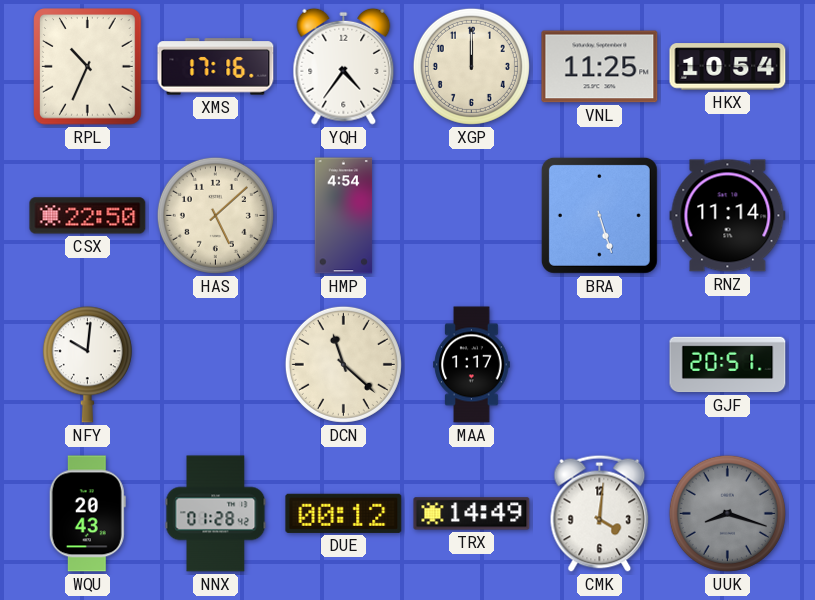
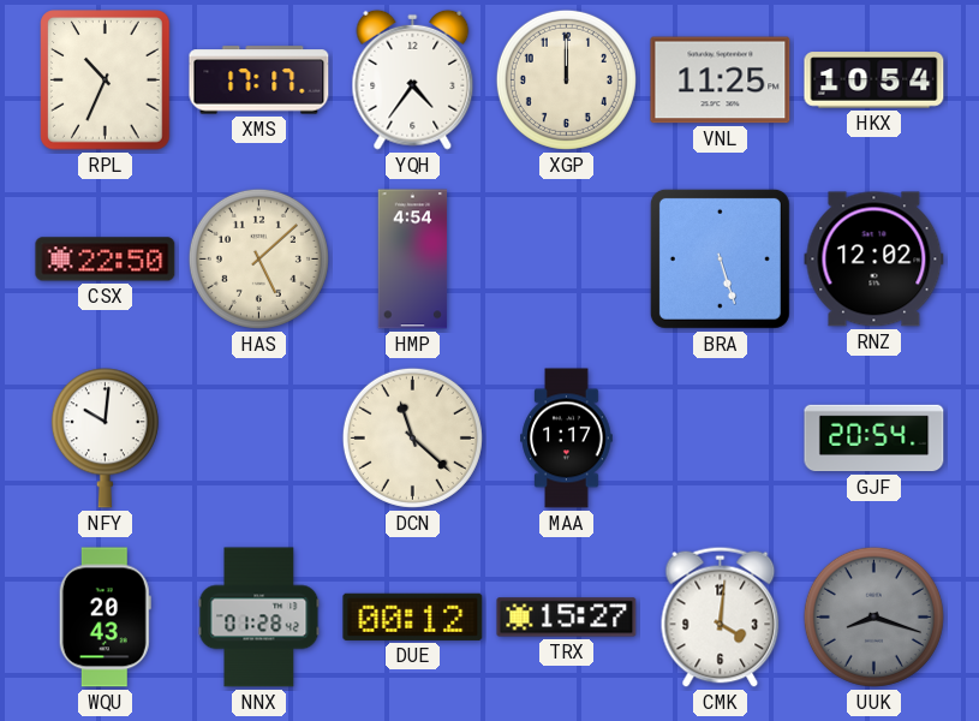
XMS: 17:16 -> 17:17 (259, 81)
RNZ: 11:14 -> 12:02 (874, 260)
GJF: 20:51 -> 20:54 (874, 439)
TRX: 14:49 -> 15:27 (567, 618)
